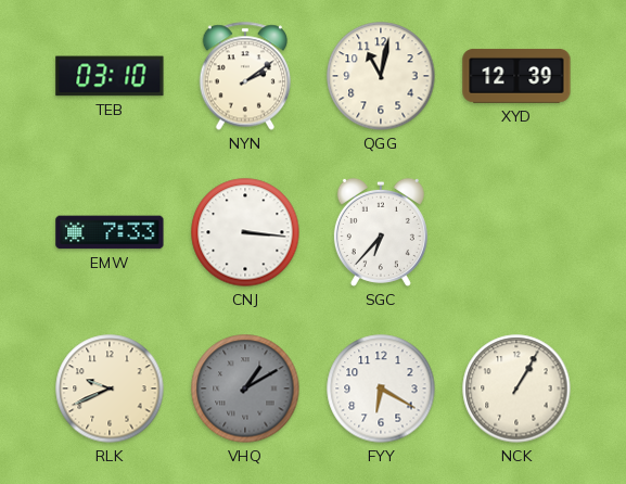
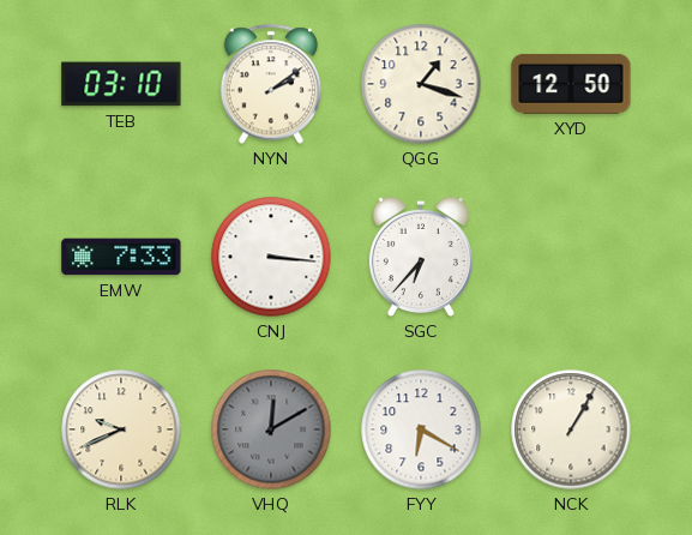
QGG: 11:02 -> 1:18 (421, 84)
XYD: 12:39 -> 12:50 (571, 84)
VHQ: 1:10 -> 12:10 (271, 429)
